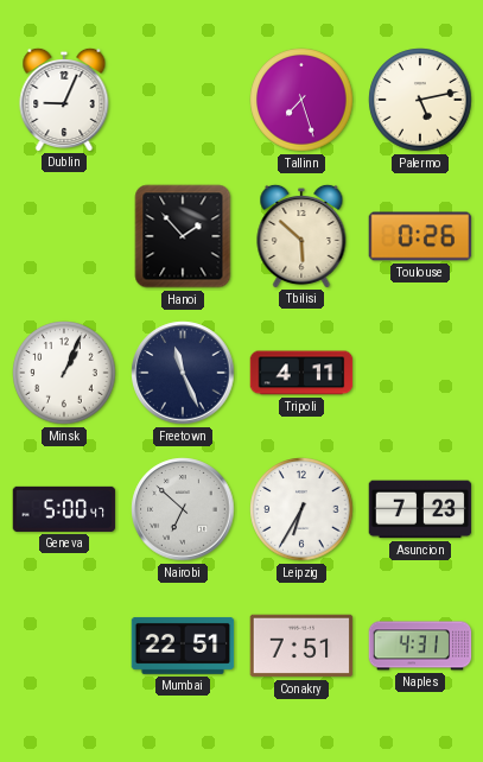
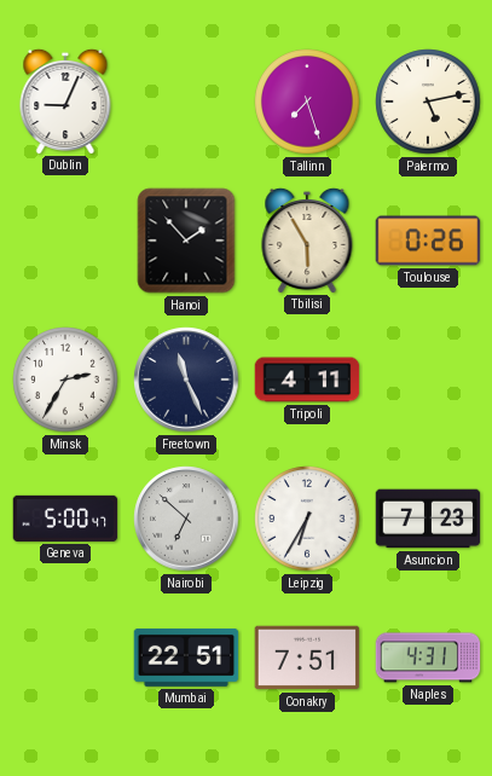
Tbilisi: 5:52 -> 5:55 (307, 239)
Minsk: 1:04 -> 2:35 (65, 380)
